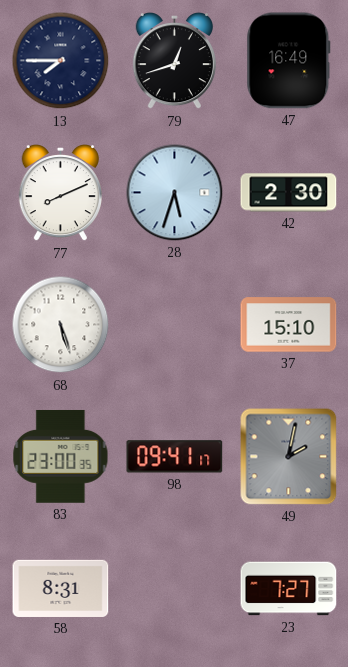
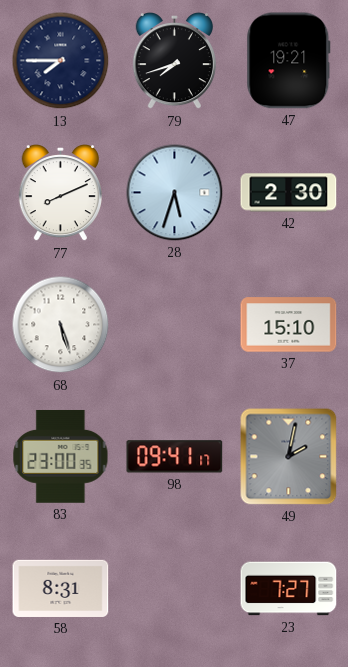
79: 12:42 -> 7:42 (174, 61)
47: 16:49 -> 19:21 (289, 61)
